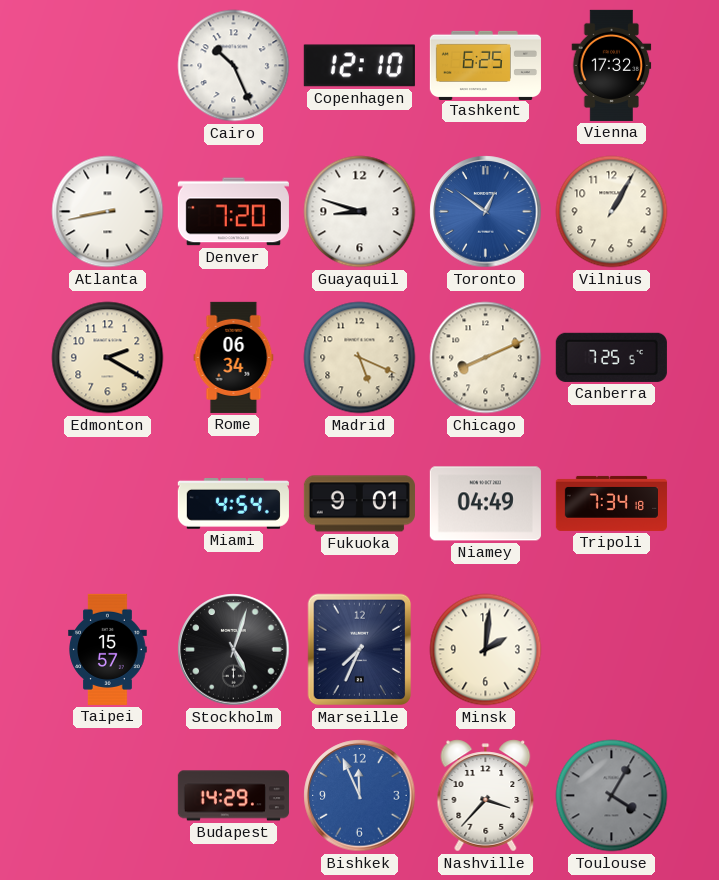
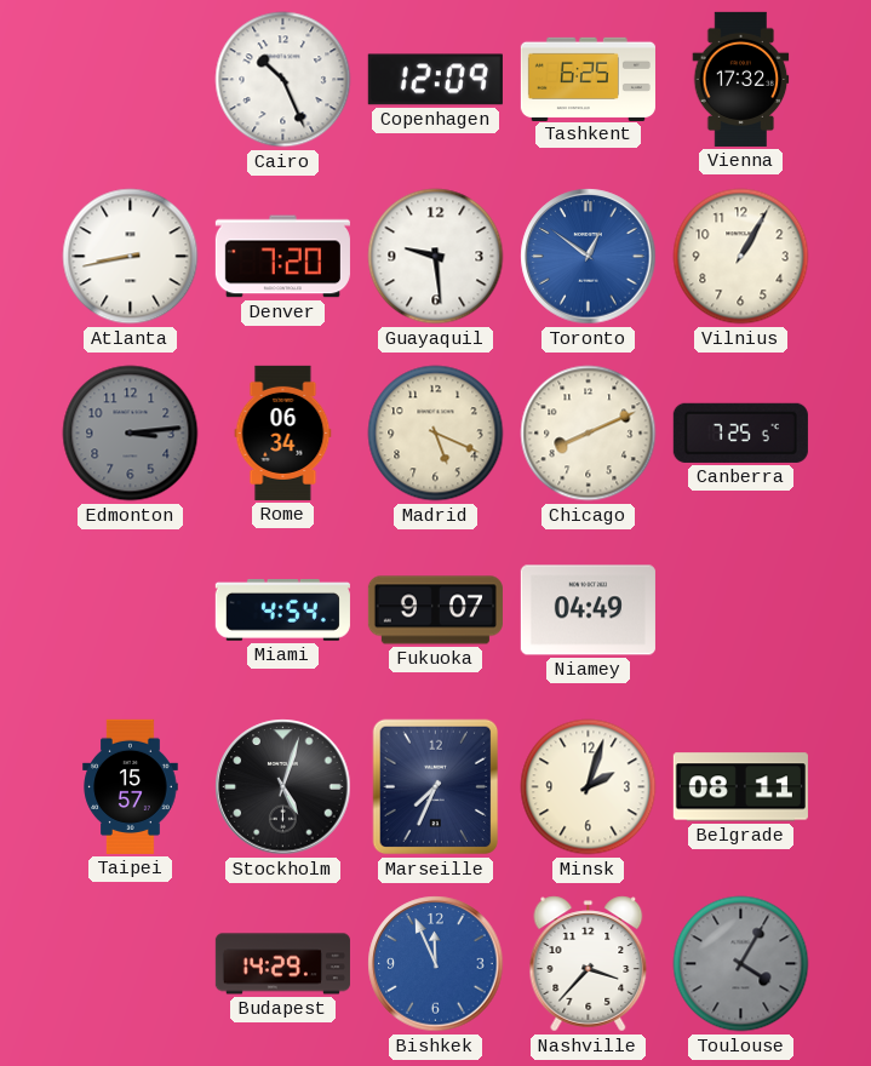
Copenhagen: 12:10 -> 12:09 (435, 80)
Guayaquil: 8:48 -> 9:29 (436, 257)
Edmonton: 2:20 -> 3:14 (131, 434)
Edmonton dial: cream -> grey (131, 434)
Fukuoka: 9:01 -> 9:07 (435, 611)
Tripoli: 7:34 -> none (611, 503)
Minsk: 2:01 -> 2:03 (589, 787)
Belgrade: none -> 08:11 (740, 787)
